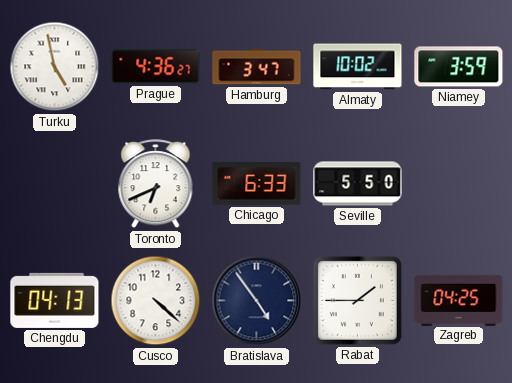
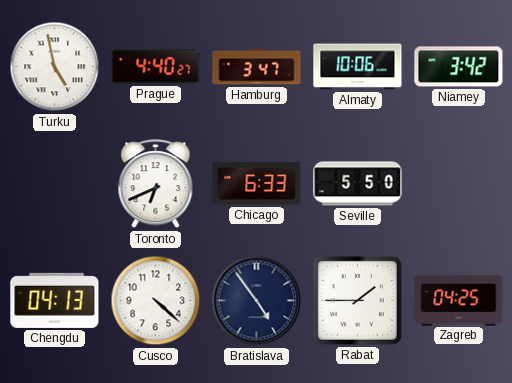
Prague: 4:36 -> 4:40 (156, 67)
Almaty: 10:02 -> 10:06 (358, 67)
Niamey: 3:59 -> 3:42 (459, 67)
